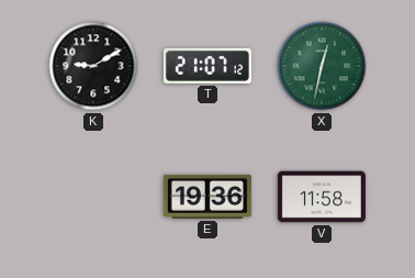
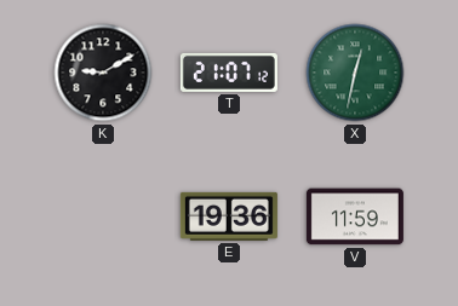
V: 11:58 -> 11:59 (355, 216)
